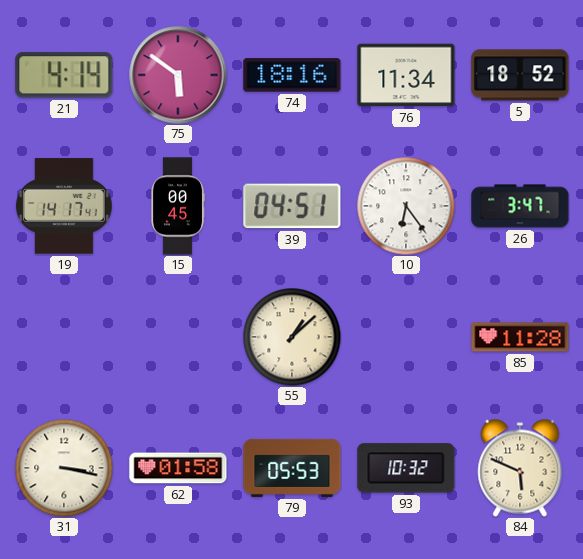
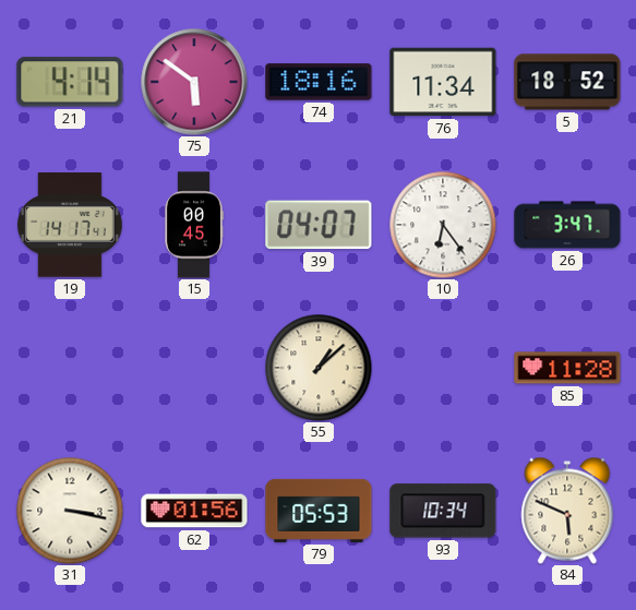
39: 04:51 -> 04:07 (319, 225)
62: 01:58 -> 01:56 (194, 511)
93: 10:32 -> 10:34 (443, 511)
